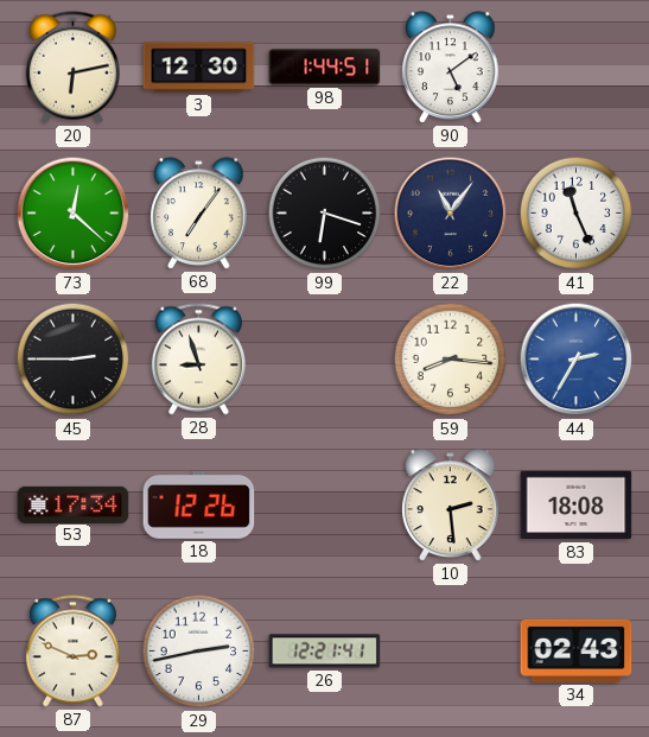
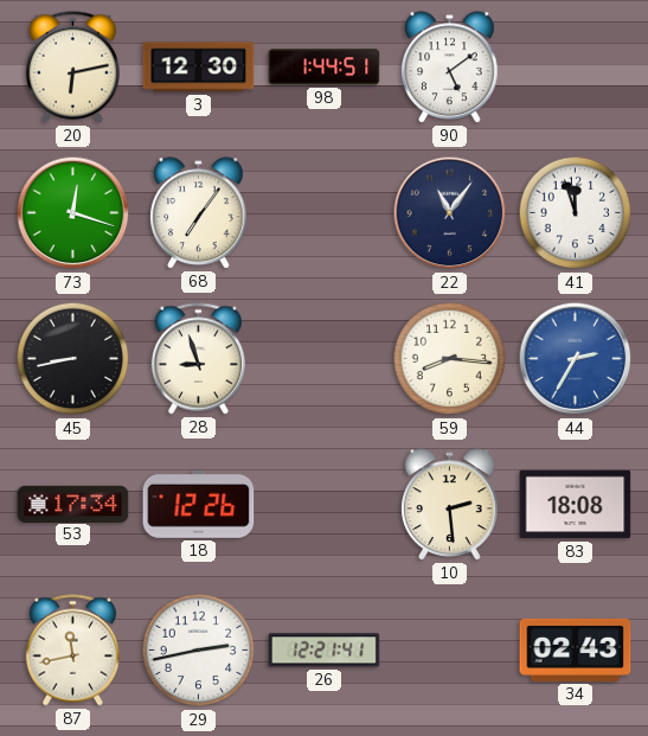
73: 12:22 -> 12:18 (73, 213)
99: 6:18 -> none (325, 214)
41: 11:26 -> 11:57 (576, 213)
45: 2:45 -> 8:43 (73, 359)
87: 2:49 -> 11:43 (72, 651)
